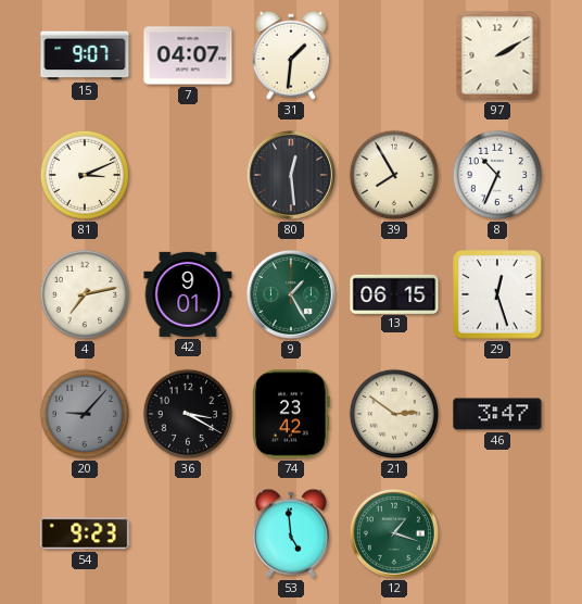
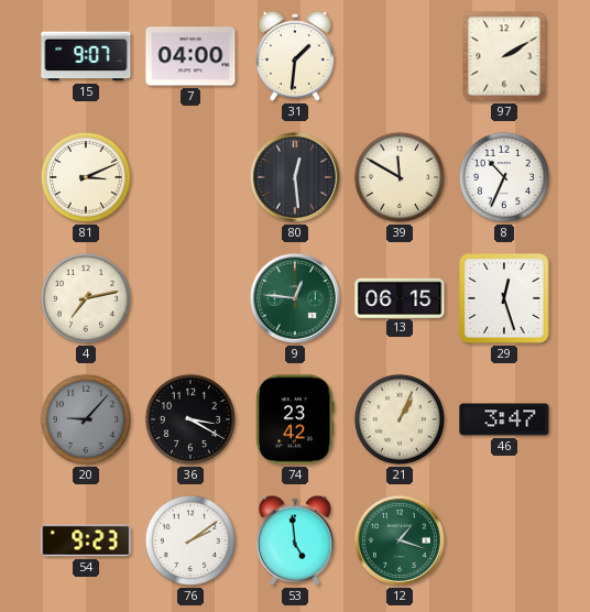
7: 04:07 -> 04:00 (190, 56)
39: 7:55 -> 11:50 (400, 177)
42: 9:01 -> none (188, 294)
9: 1:25 -> 12:46 (295, 298)
21: 2:51 -> 1:04 (400, 419)
76: none -> 2:09 (190, 540)
